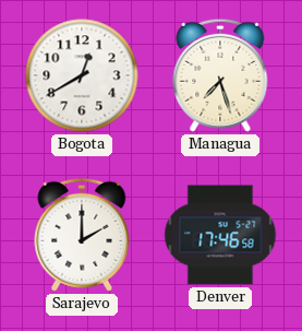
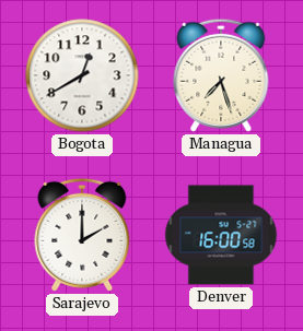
Denver: 17:46 -> 16:00 (221, 235)
